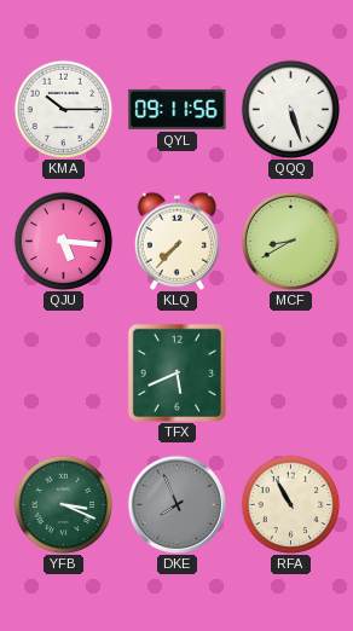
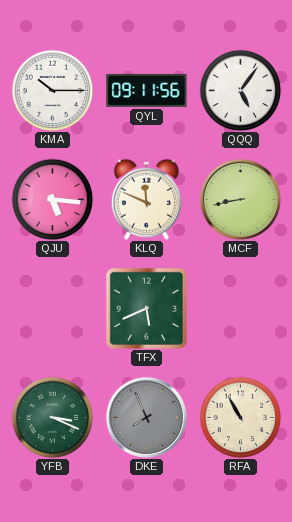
QQQ: 5:27 -> 5:06 (240, 90)
KLQ: 7:37 -> 11:49 (146, 199)
MCF: 8:40 -> 8:43 (240, 199)
